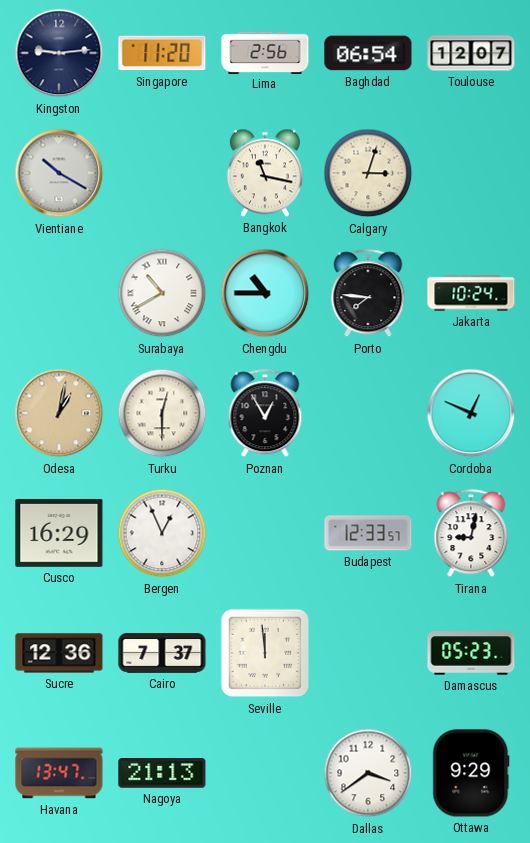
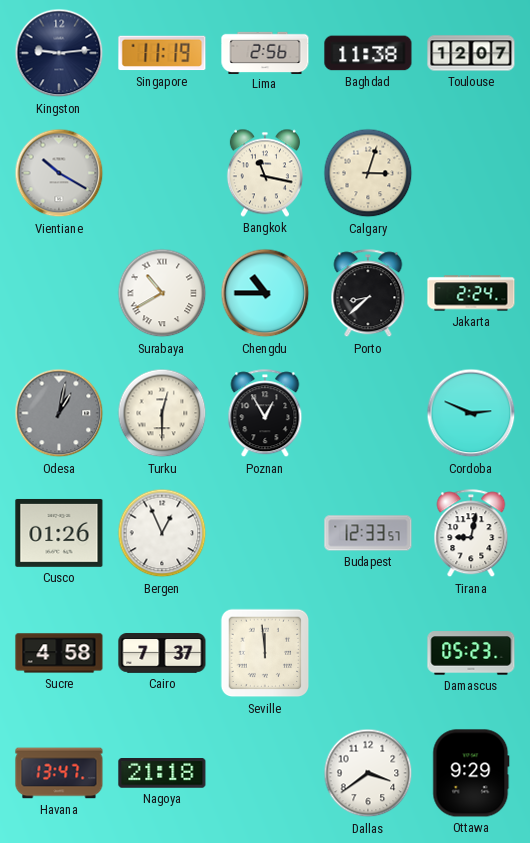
Singapore: 11:20 -> 11:19 (162, 53)
Baghdad: 06:54 -> 11:38 (368, 53)
Porto: 7:46 -> 8:38 (368, 294)
Jakarta: 10:24 -> 2:24 (471, 293)
Odesa dial: champagne -> grey (59, 413)
Cordoba: 12:49 -> 2:49 (471, 413)
Cusco: 16:29 -> 01:26 (59, 533)
Sucre: 12:36 -> 4:58 (59, 653)
Nagoya: 21:13 -> 21:18 (162, 773)
